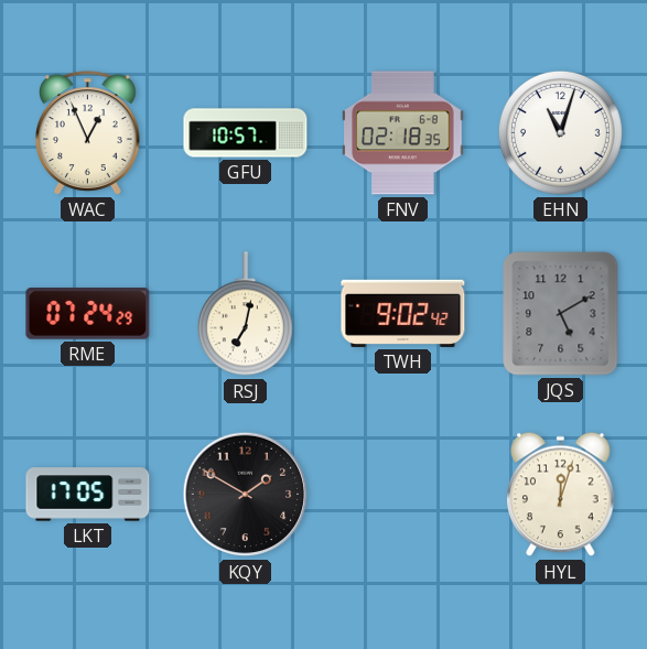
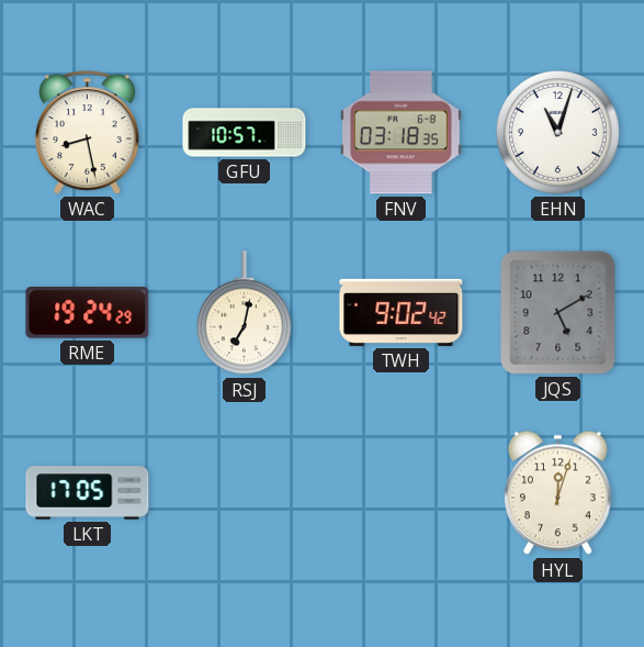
WAC: 12:56 -> 8:28 (88, 133)
FNV: 02:18 -> 03:18 (402, 133)
RME: 07:24 -> 19:24 (88, 313)
KQY: 1:50 -> none (246, 495)
